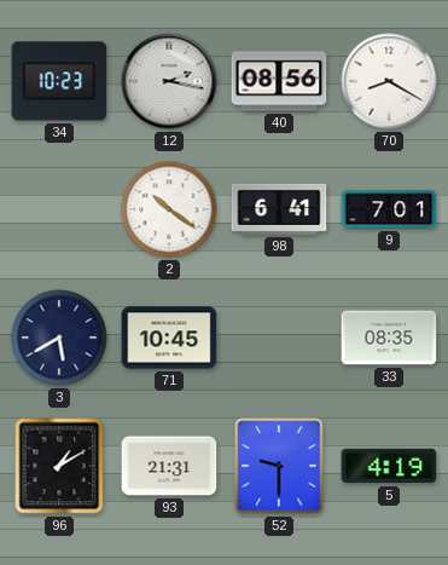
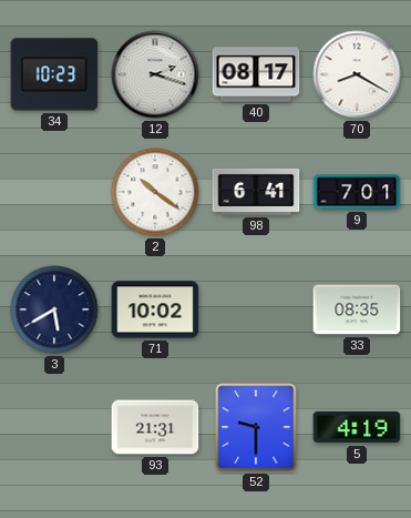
12: 2:17 -> 2:18 (155, 74)
40: 08:56 -> 08:17 (256, 74)
71: 10:45 -> 10:02 (155, 309)
96: 1:10 -> none (59, 466)
